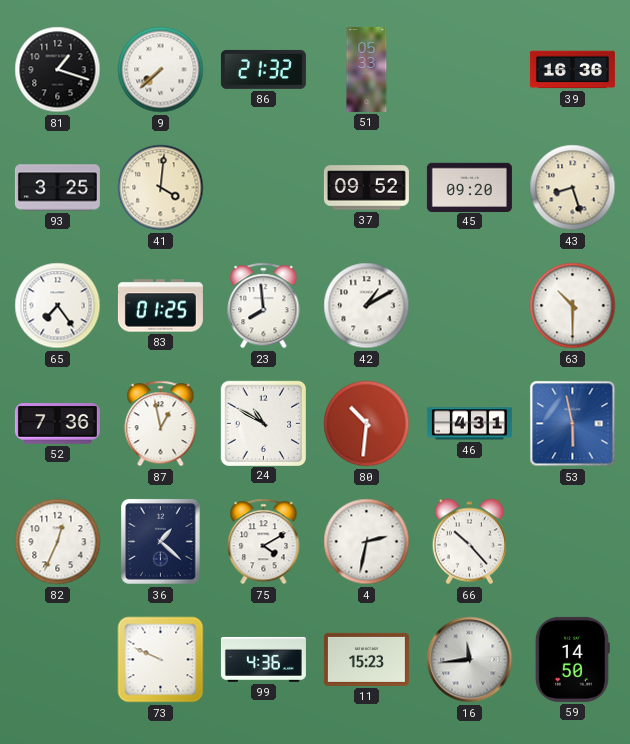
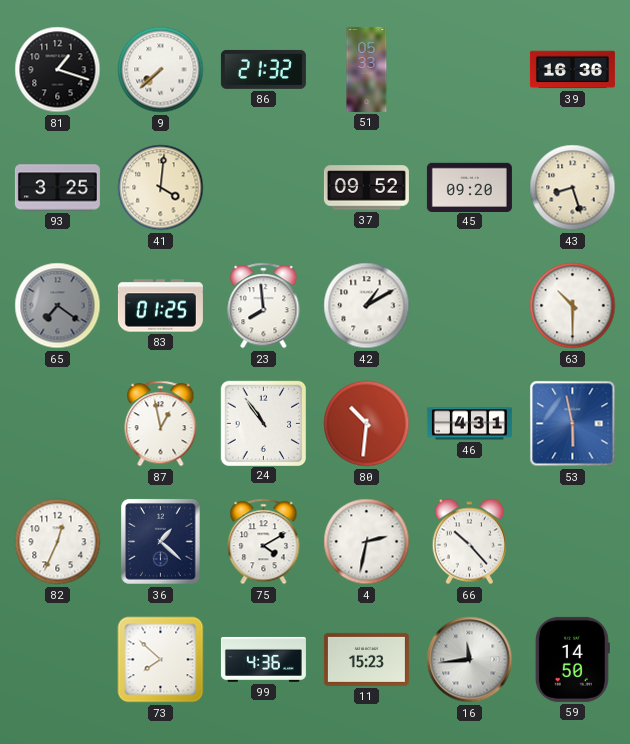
65: 7:24 -> 7:21 (58, 306)
65 dial: white -> grey (58, 306)
52: 7:36 -> none (57, 424)
24: 10:50 -> 10:54 (263, 423)
73: 9:49 -> 7:52 (161, 660)
